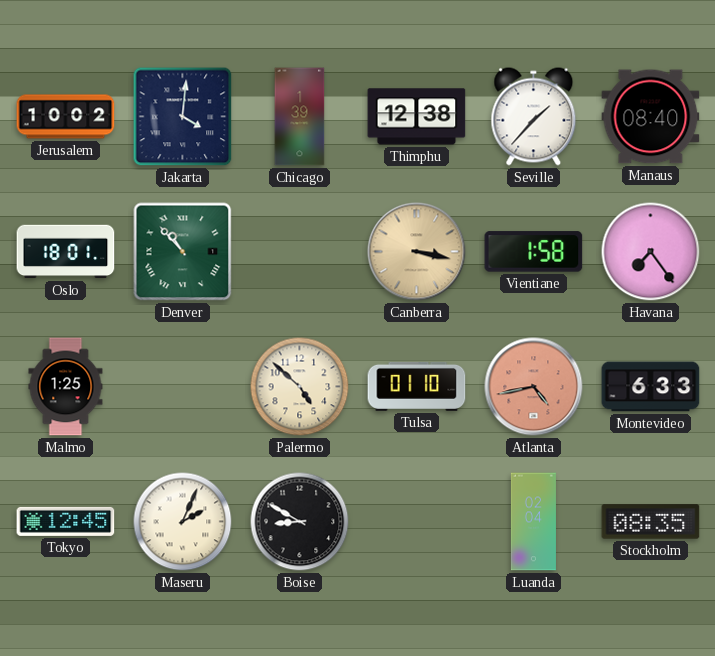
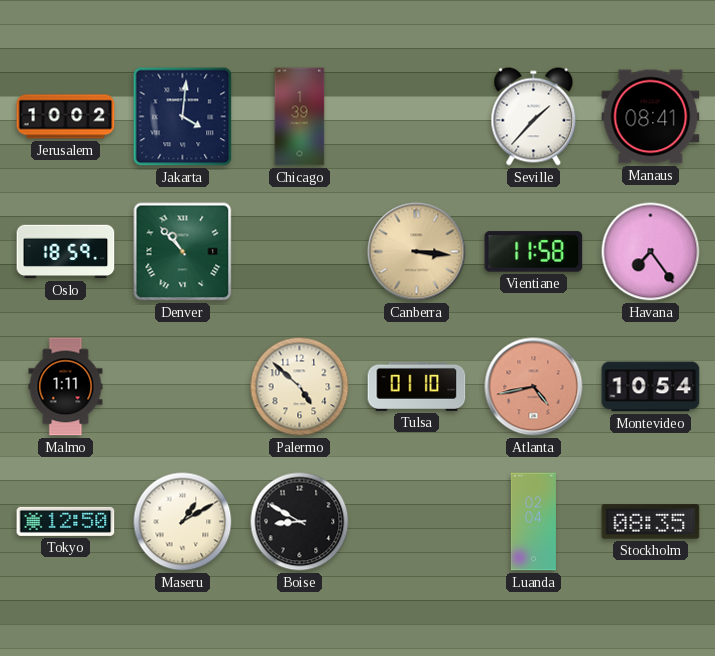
Thimphu: 12:38 -> none (417, 117)
Manaus: 08:40 -> 08:41 (651, 117)
Oslo: 18:01 -> 18:59 (66, 252)
Canberra: 3:17 -> 3:16 (417, 252)
Vientiane: 1:58 -> 11:58 (534, 252)
Malmo: 1:25 -> 1:11 (66, 387)
Montevideo: 6:33 -> 10:54 (651, 387)
Tokyo: 12:45 -> 12:50 (66, 521)
Maseru: 2:04 -> 1:10 (183, 522)
